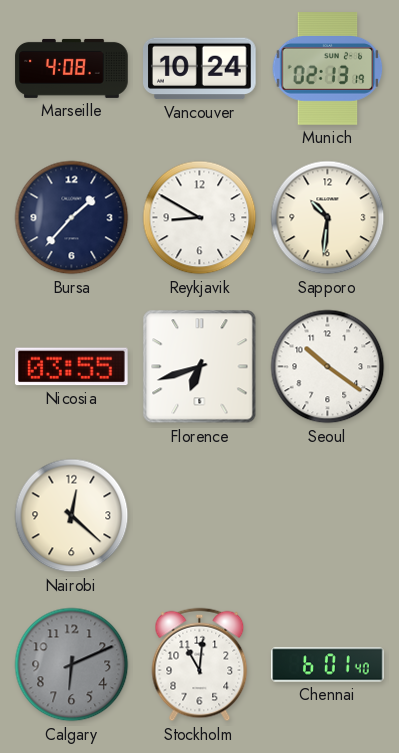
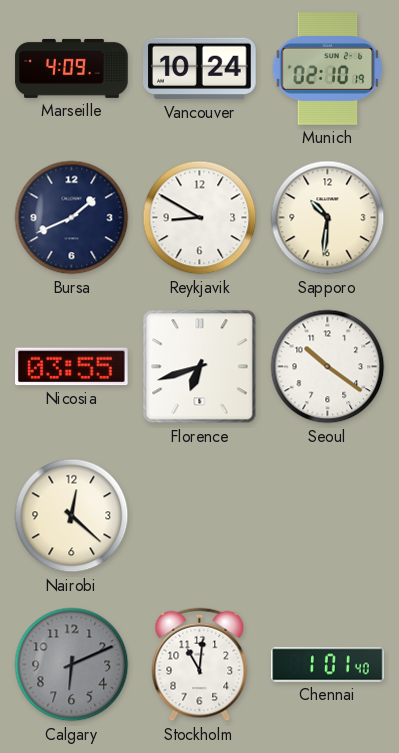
Marseille: 4:08 -> 4:09 (72, 68)
Munich: 02:13 -> 02:10 (328, 69)
Bursa: 1:37 -> 1:41 (72, 218)
Chennai: 6:01 -> 1:01 (328, 665)
